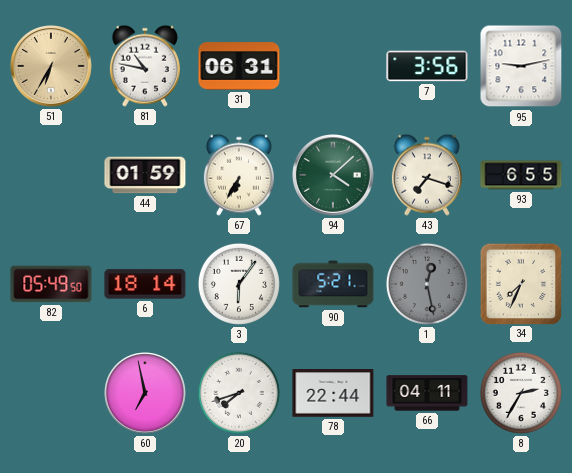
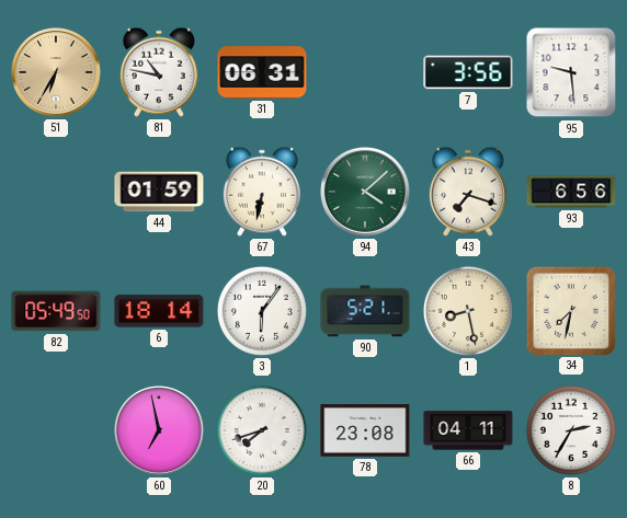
95: 9:13 -> 9:29 (571, 72)
67: 6:35 -> 6:32 (262, 192)
93: 6:55 -> 6:56 (571, 192)
1: 12:28 -> 8:28 (468, 311)
1 dial: grey -> cream (468, 311)
34: 7:34 -> 7:32 (570, 310)
78: 22:44 -> 23:08 (365, 430)
